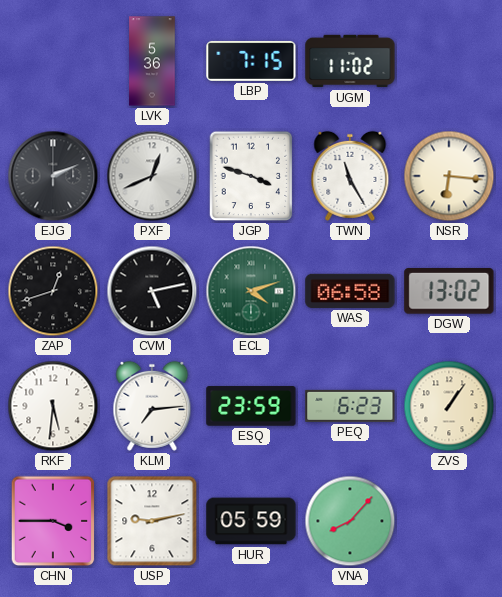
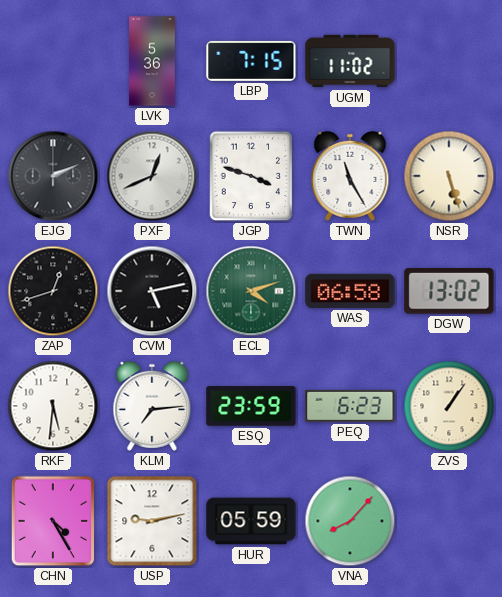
NSR: 6:16 -> 5:27 (449, 176)
CHN: 3:45 -> 4:25 (53, 521)
